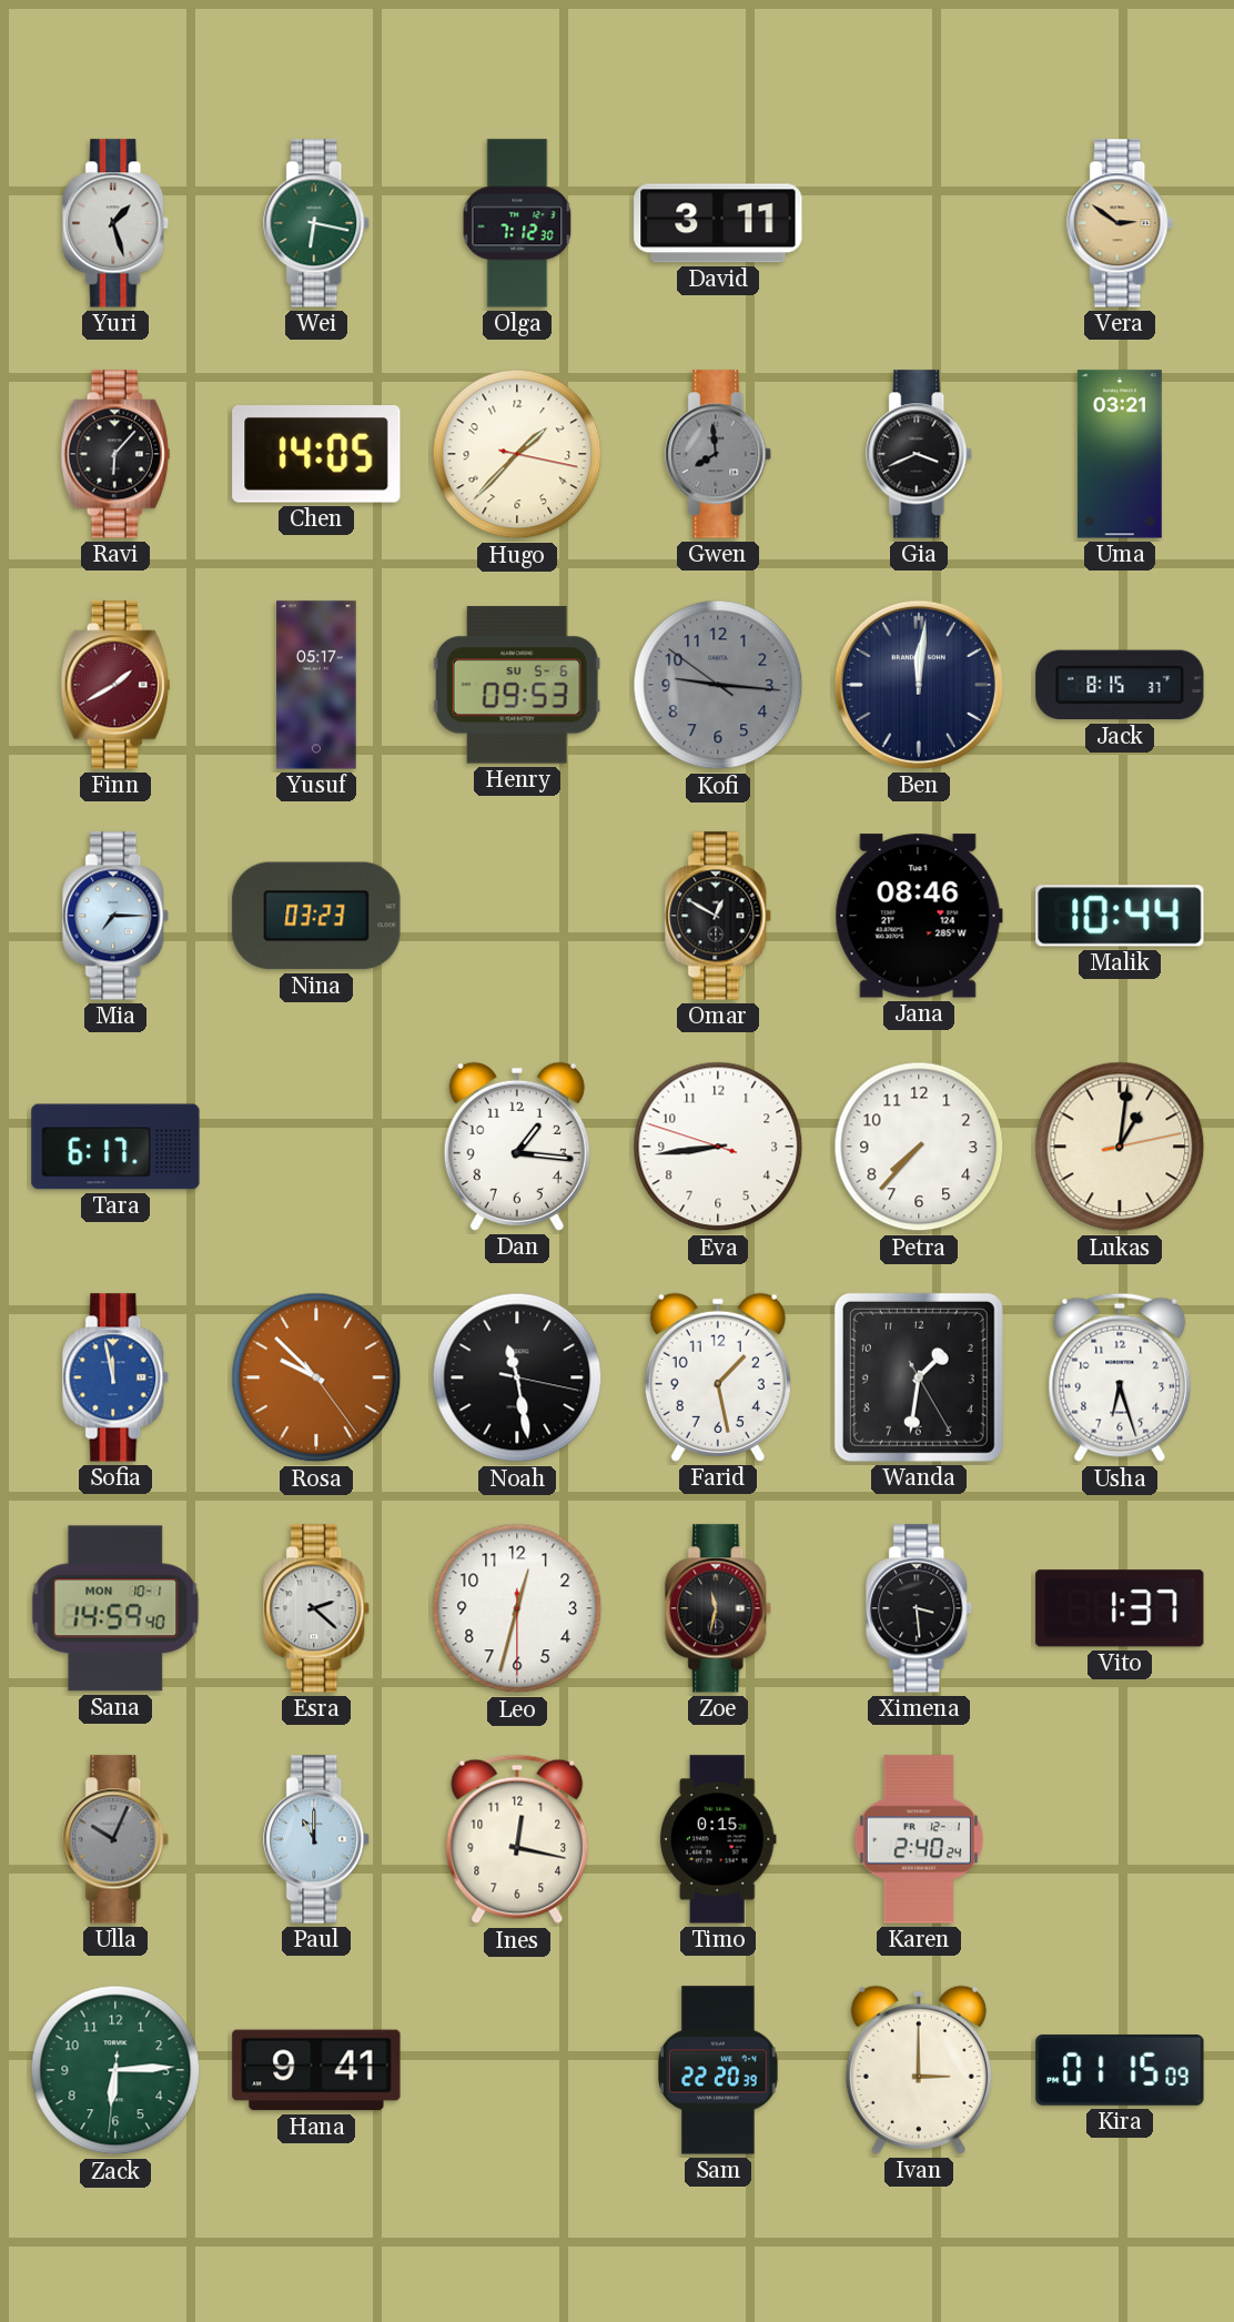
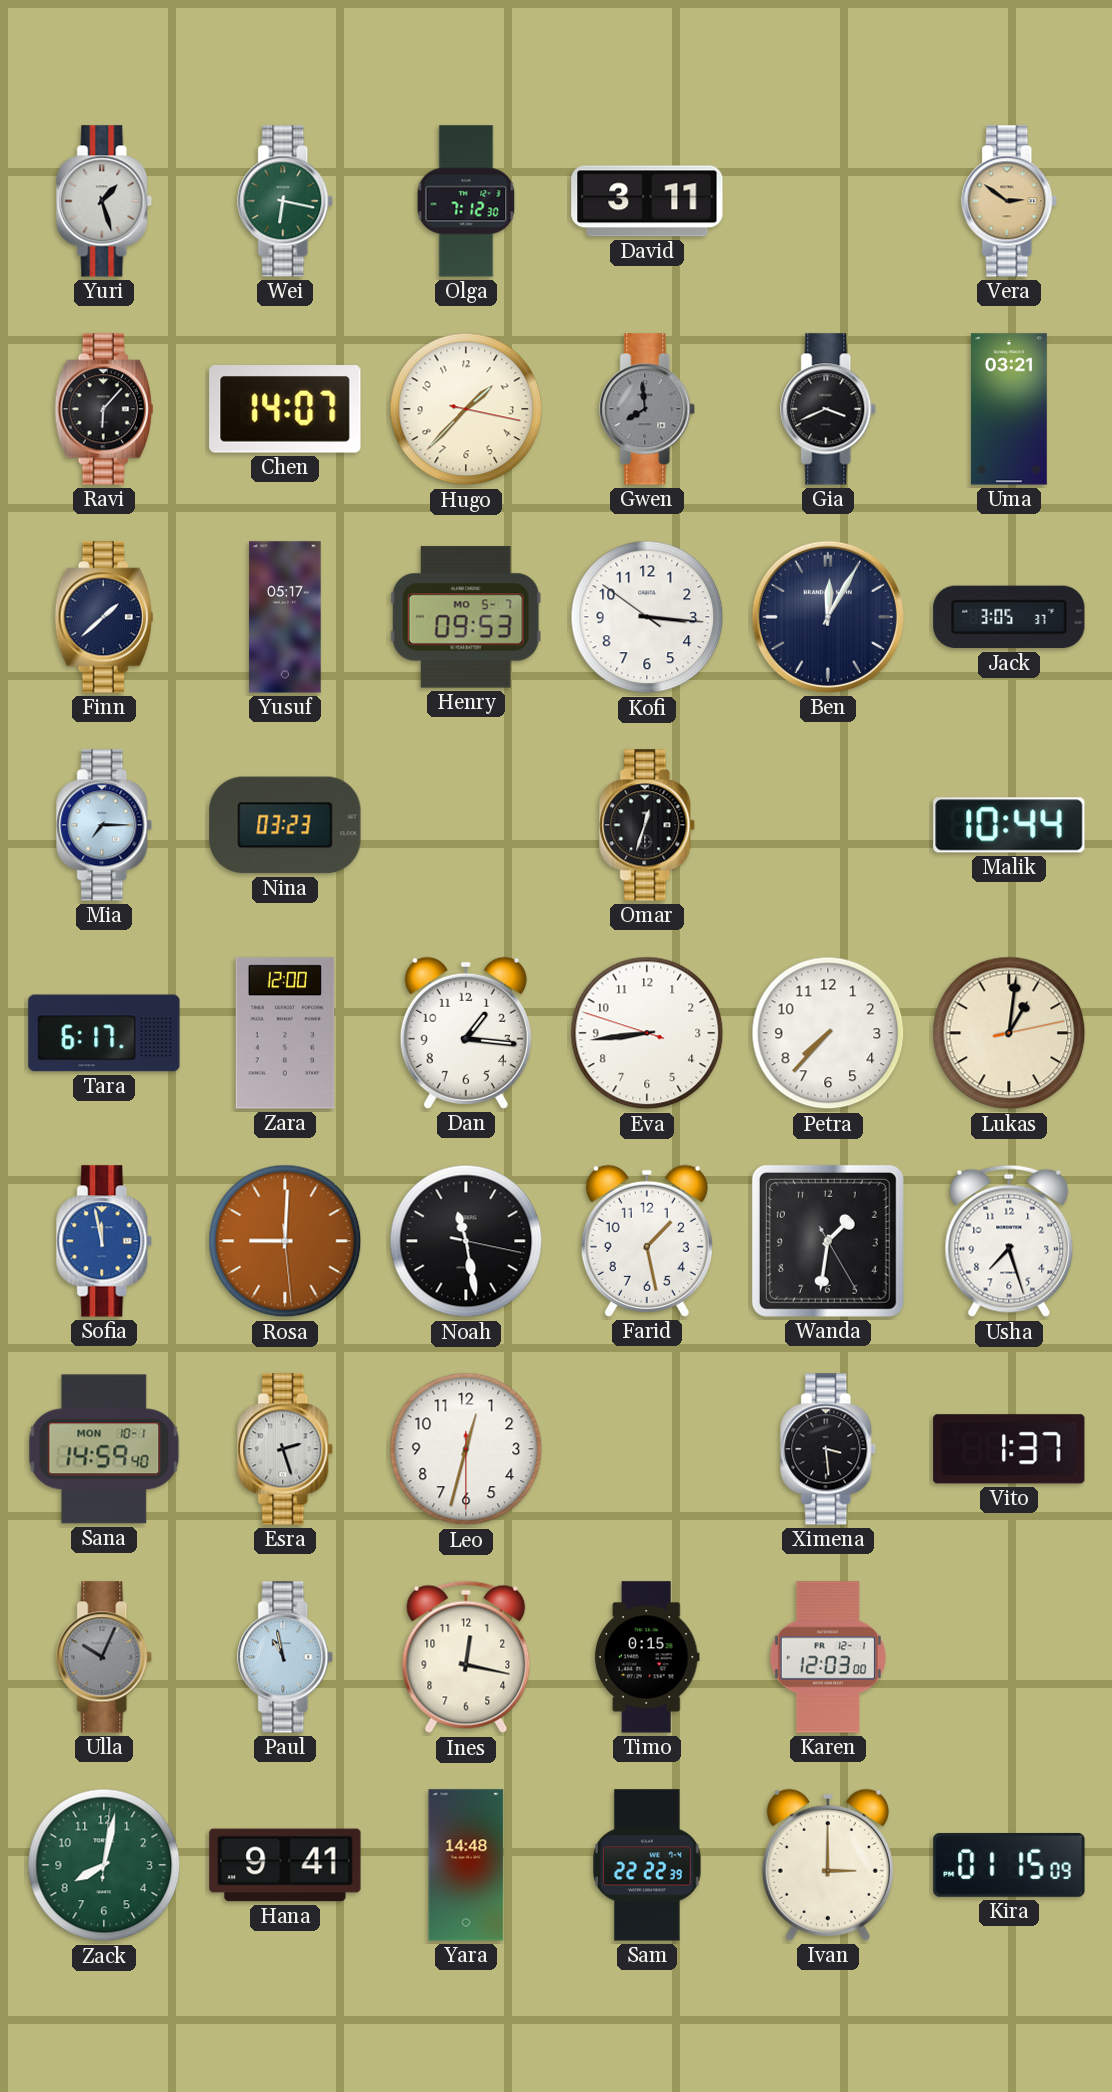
Chen: 14:05 -> 14:07 (285, 409)
Finn: 1:40 -> 1:38 (104, 617)
Finn dial: burgundy -> navy (104, 617)
Henry date: SU 5-6 -> MO 5-7 (466, 617)
Kofi: 9:15 -> 3:15 (647, 617)
Kofi dial: grey -> white (647, 617)
Ben: 12:01 -> 12:05 (828, 617)
Jack: 8:15 -> 3:05 (1009, 617)
Omar: 12:50 -> 12:33 (648, 825)
Jana: 08:46 -> none (919, 916)
Zara: none -> 12:00 (285, 1033)
Rosa: 9:52 -> 9:00 (285, 1241)
Usha: 6:27 -> 7:27 (1009, 1241)
Esra: 2:22 -> 2:27 (286, 1449)
Zoe: 11:32 -> none (719, 1608)
Paul: 11:00 -> 10:58 (286, 1657)
Karen: 2:40 -> 12:03 (828, 1657)
Zack: 6:14 -> 8:02 (104, 1865)
Yara: none -> 14:48 (466, 1865)
Sam: 22:20 -> 22:22 (647, 1865)
